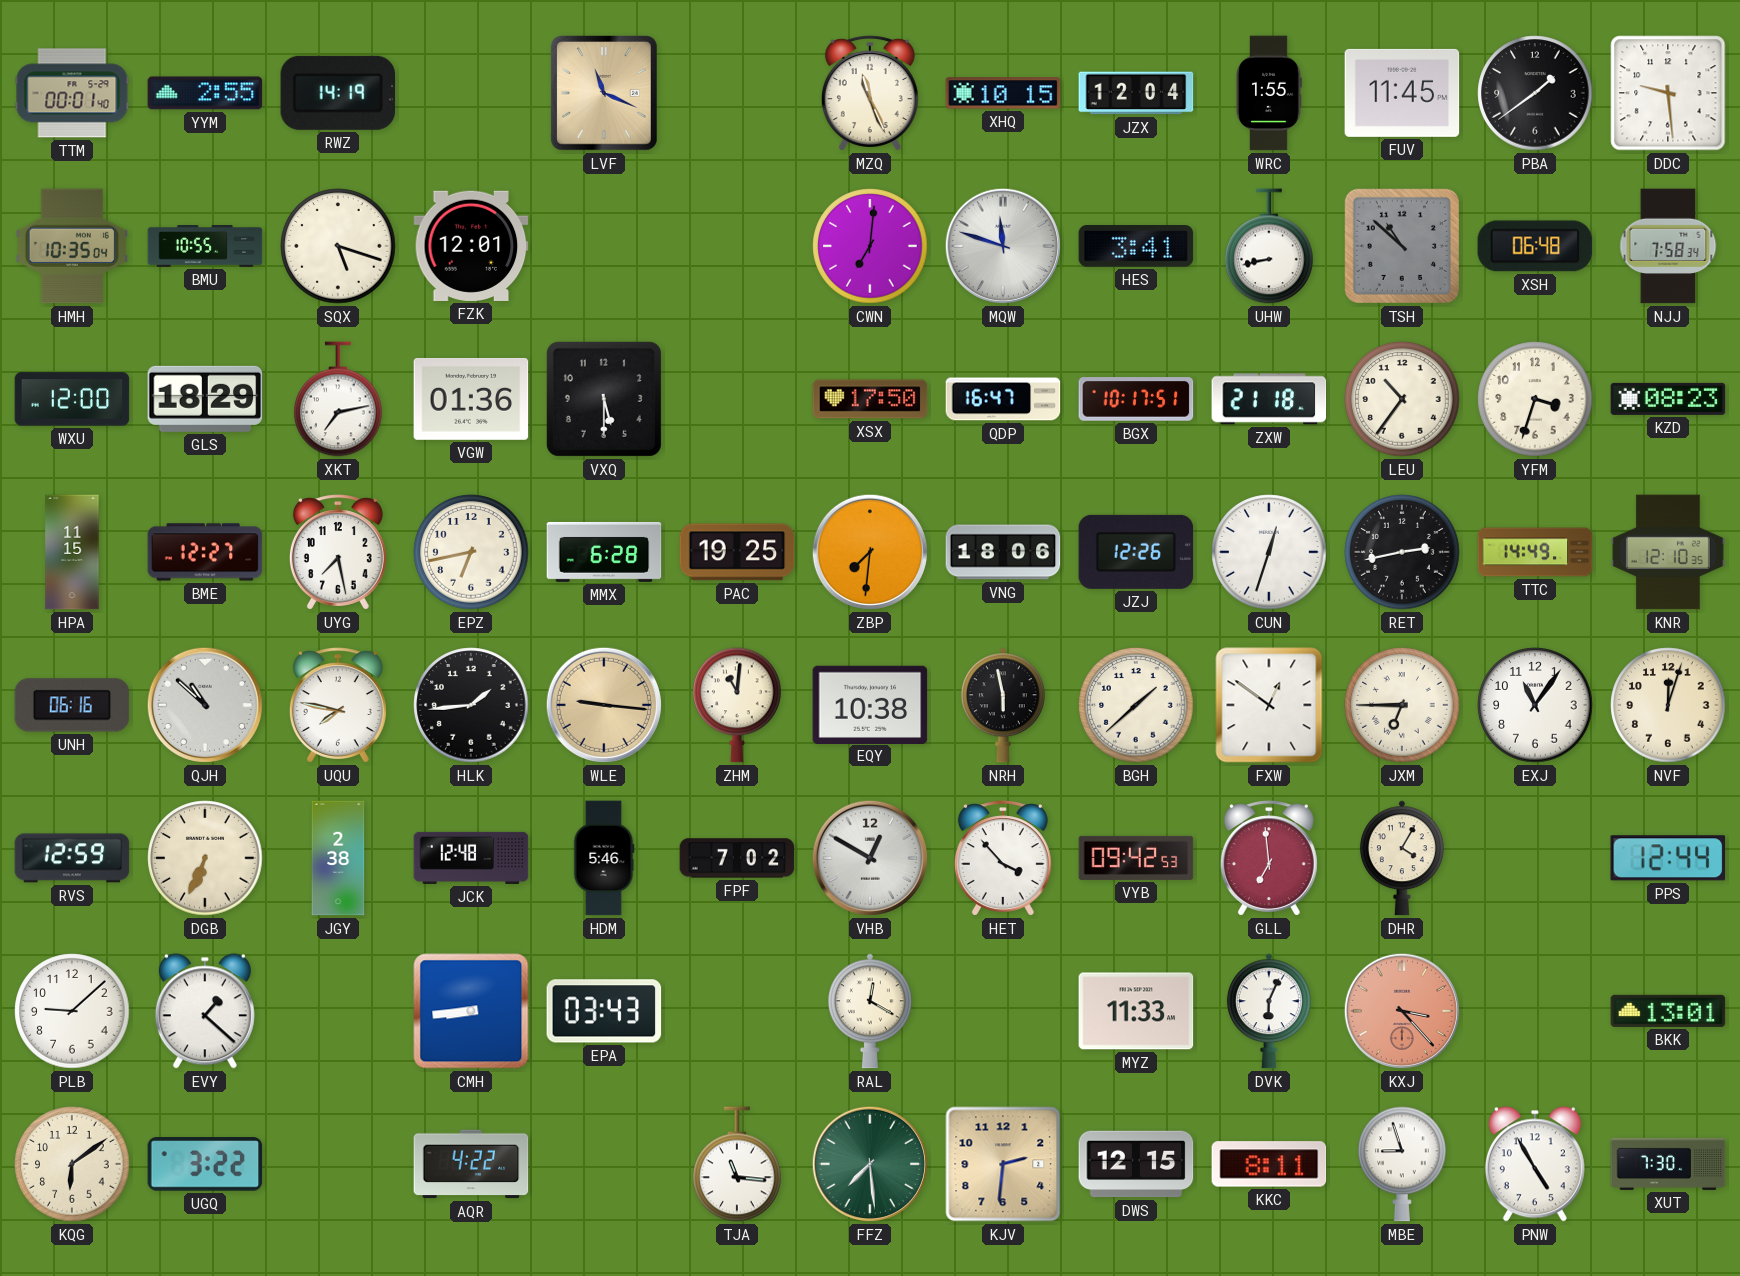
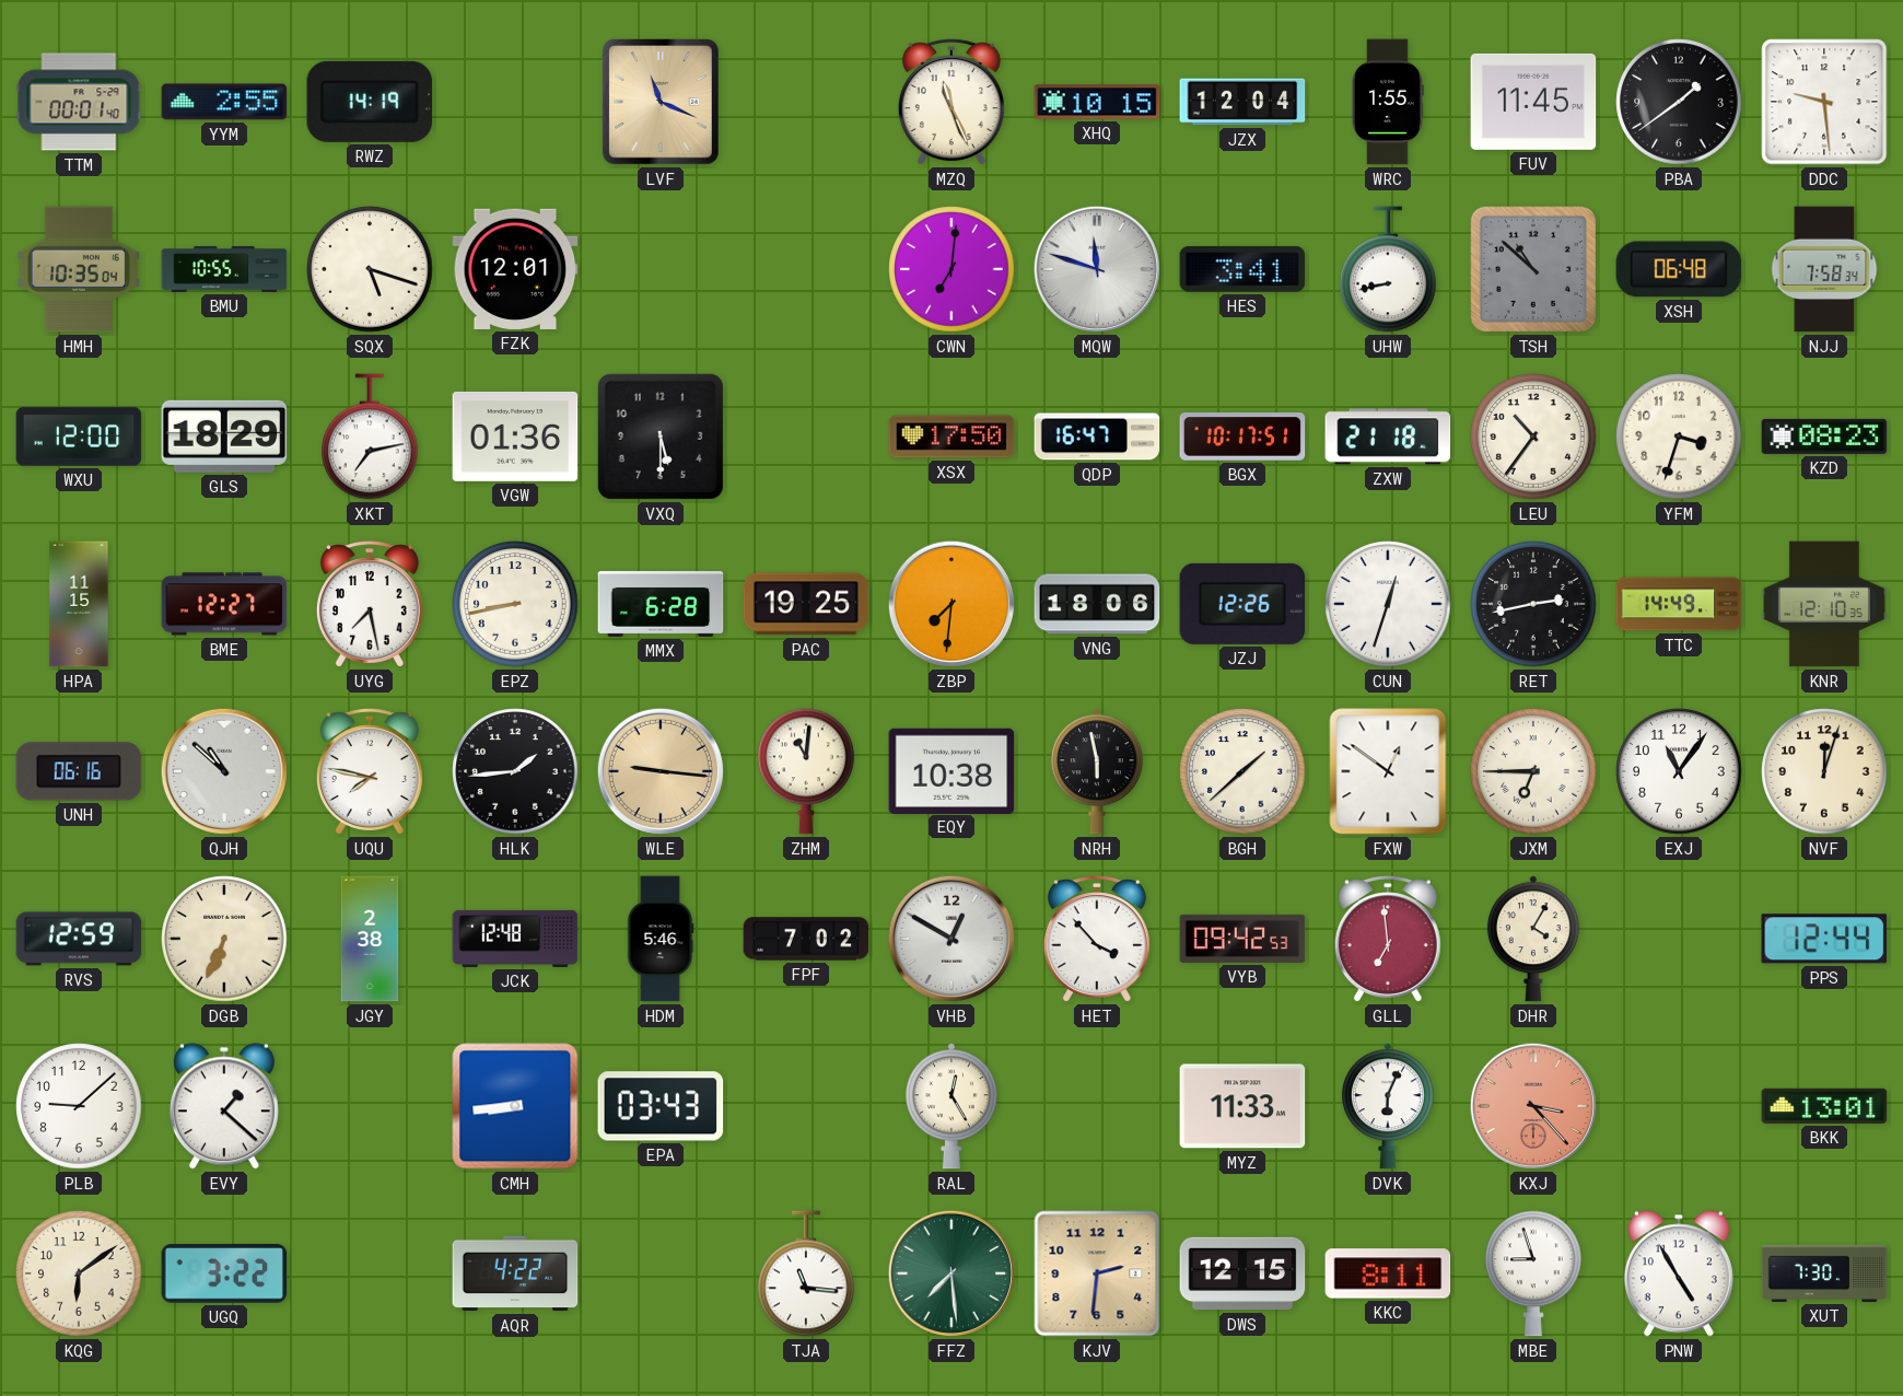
EPZ: 6:43 -> 8:43 (515, 604)
RAL: 12:20 -> 12:25 (951, 1106)
